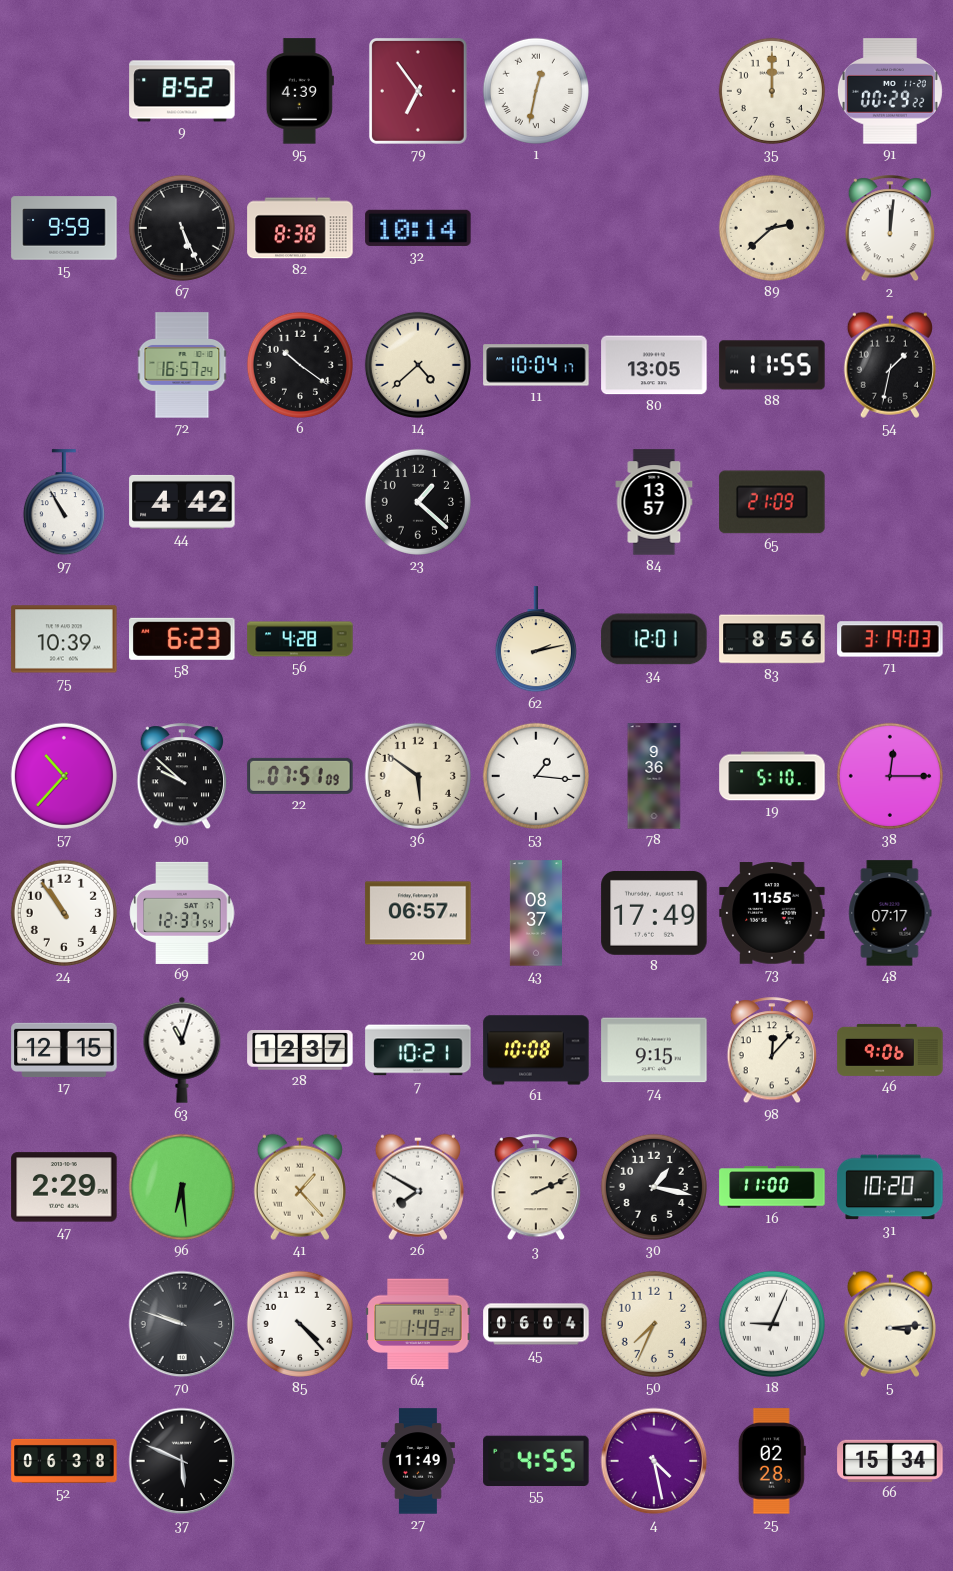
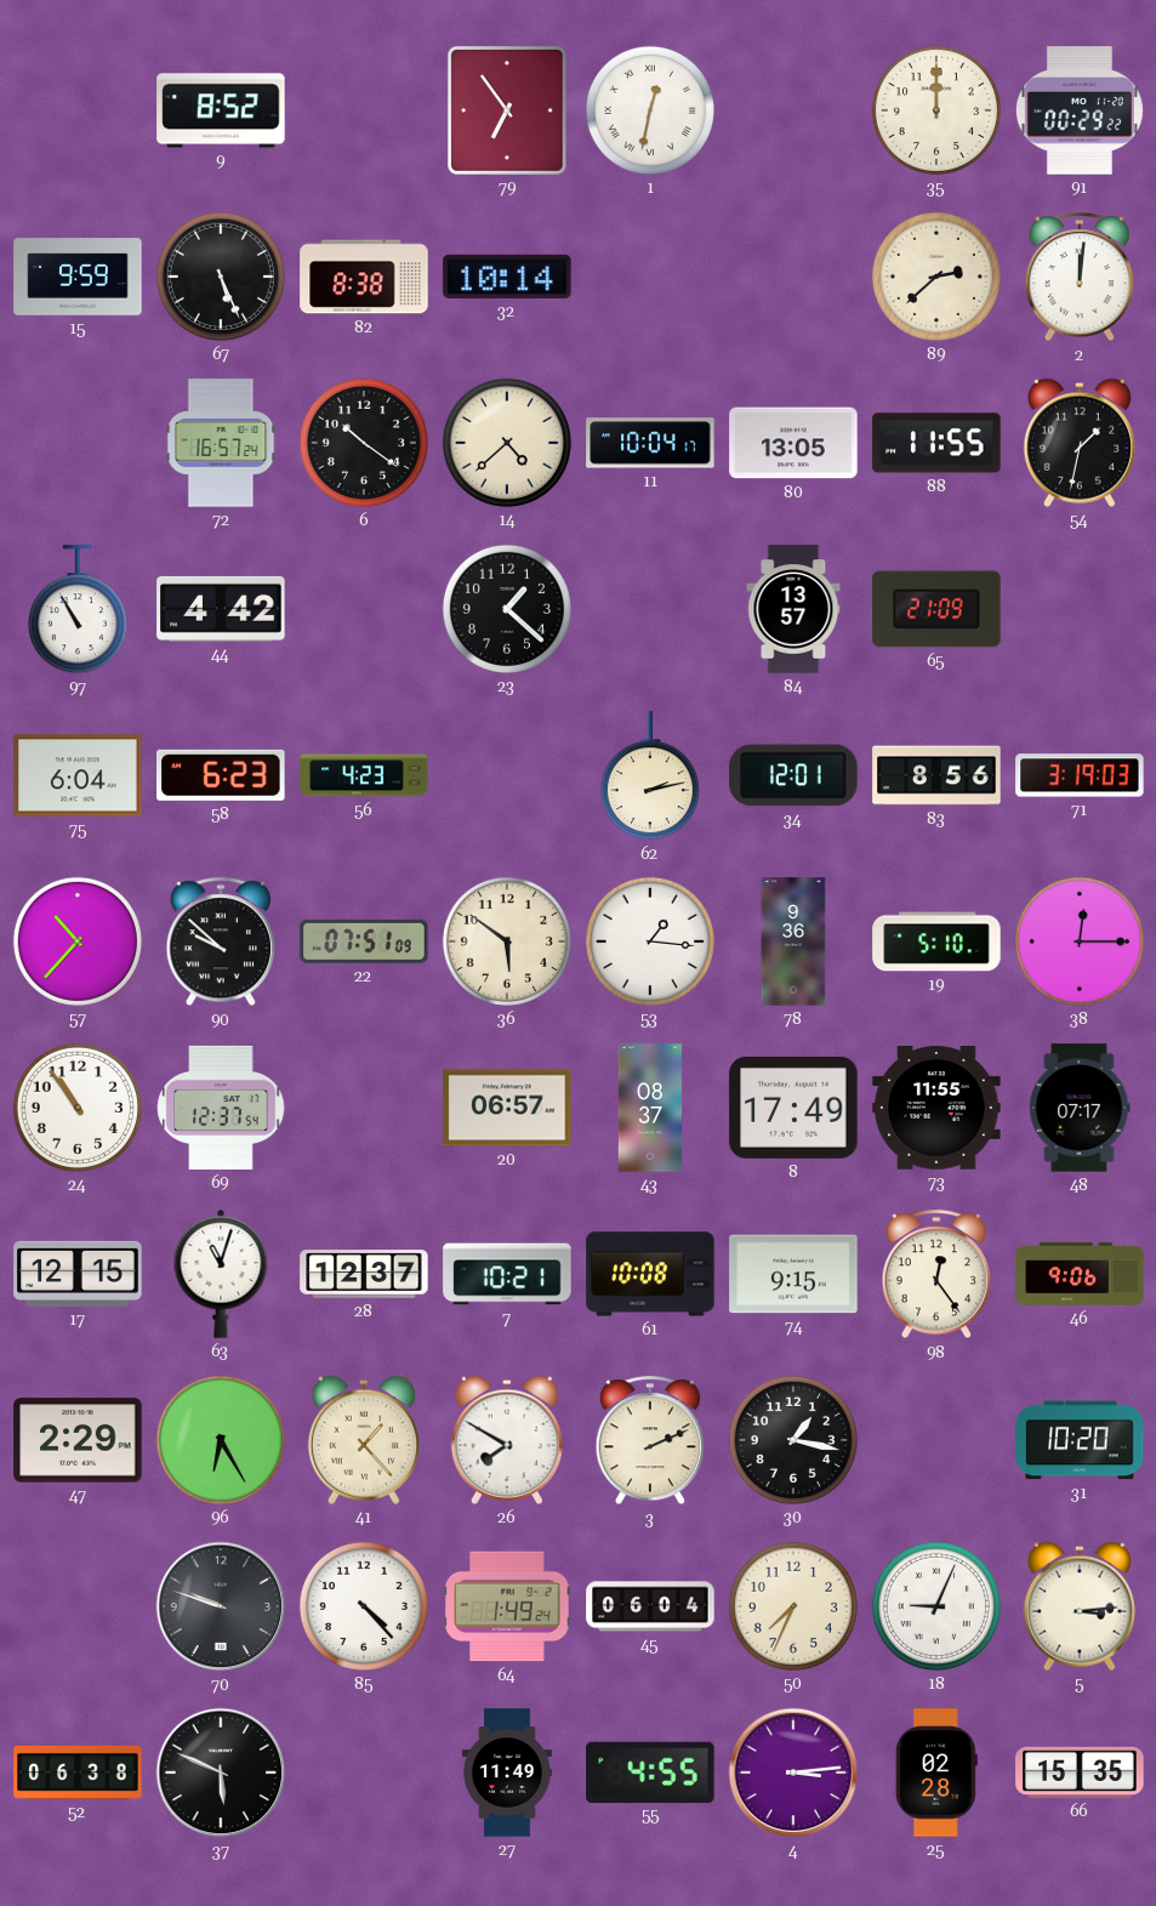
95: 4:39 -> none (300, 91)
75: 10:39 -> 6:04 (78, 775)
56: 4:28 -> 4:23 (364, 775)
98: 12:07 -> 12:24 (936, 1275)
96: 6:29 -> 6:25 (221, 1440)
16: 11:00 -> none (772, 1187)
4: 4:28 -> 3:14 (793, 1773)
66: 15:34 -> 15:35 (1080, 1773)
